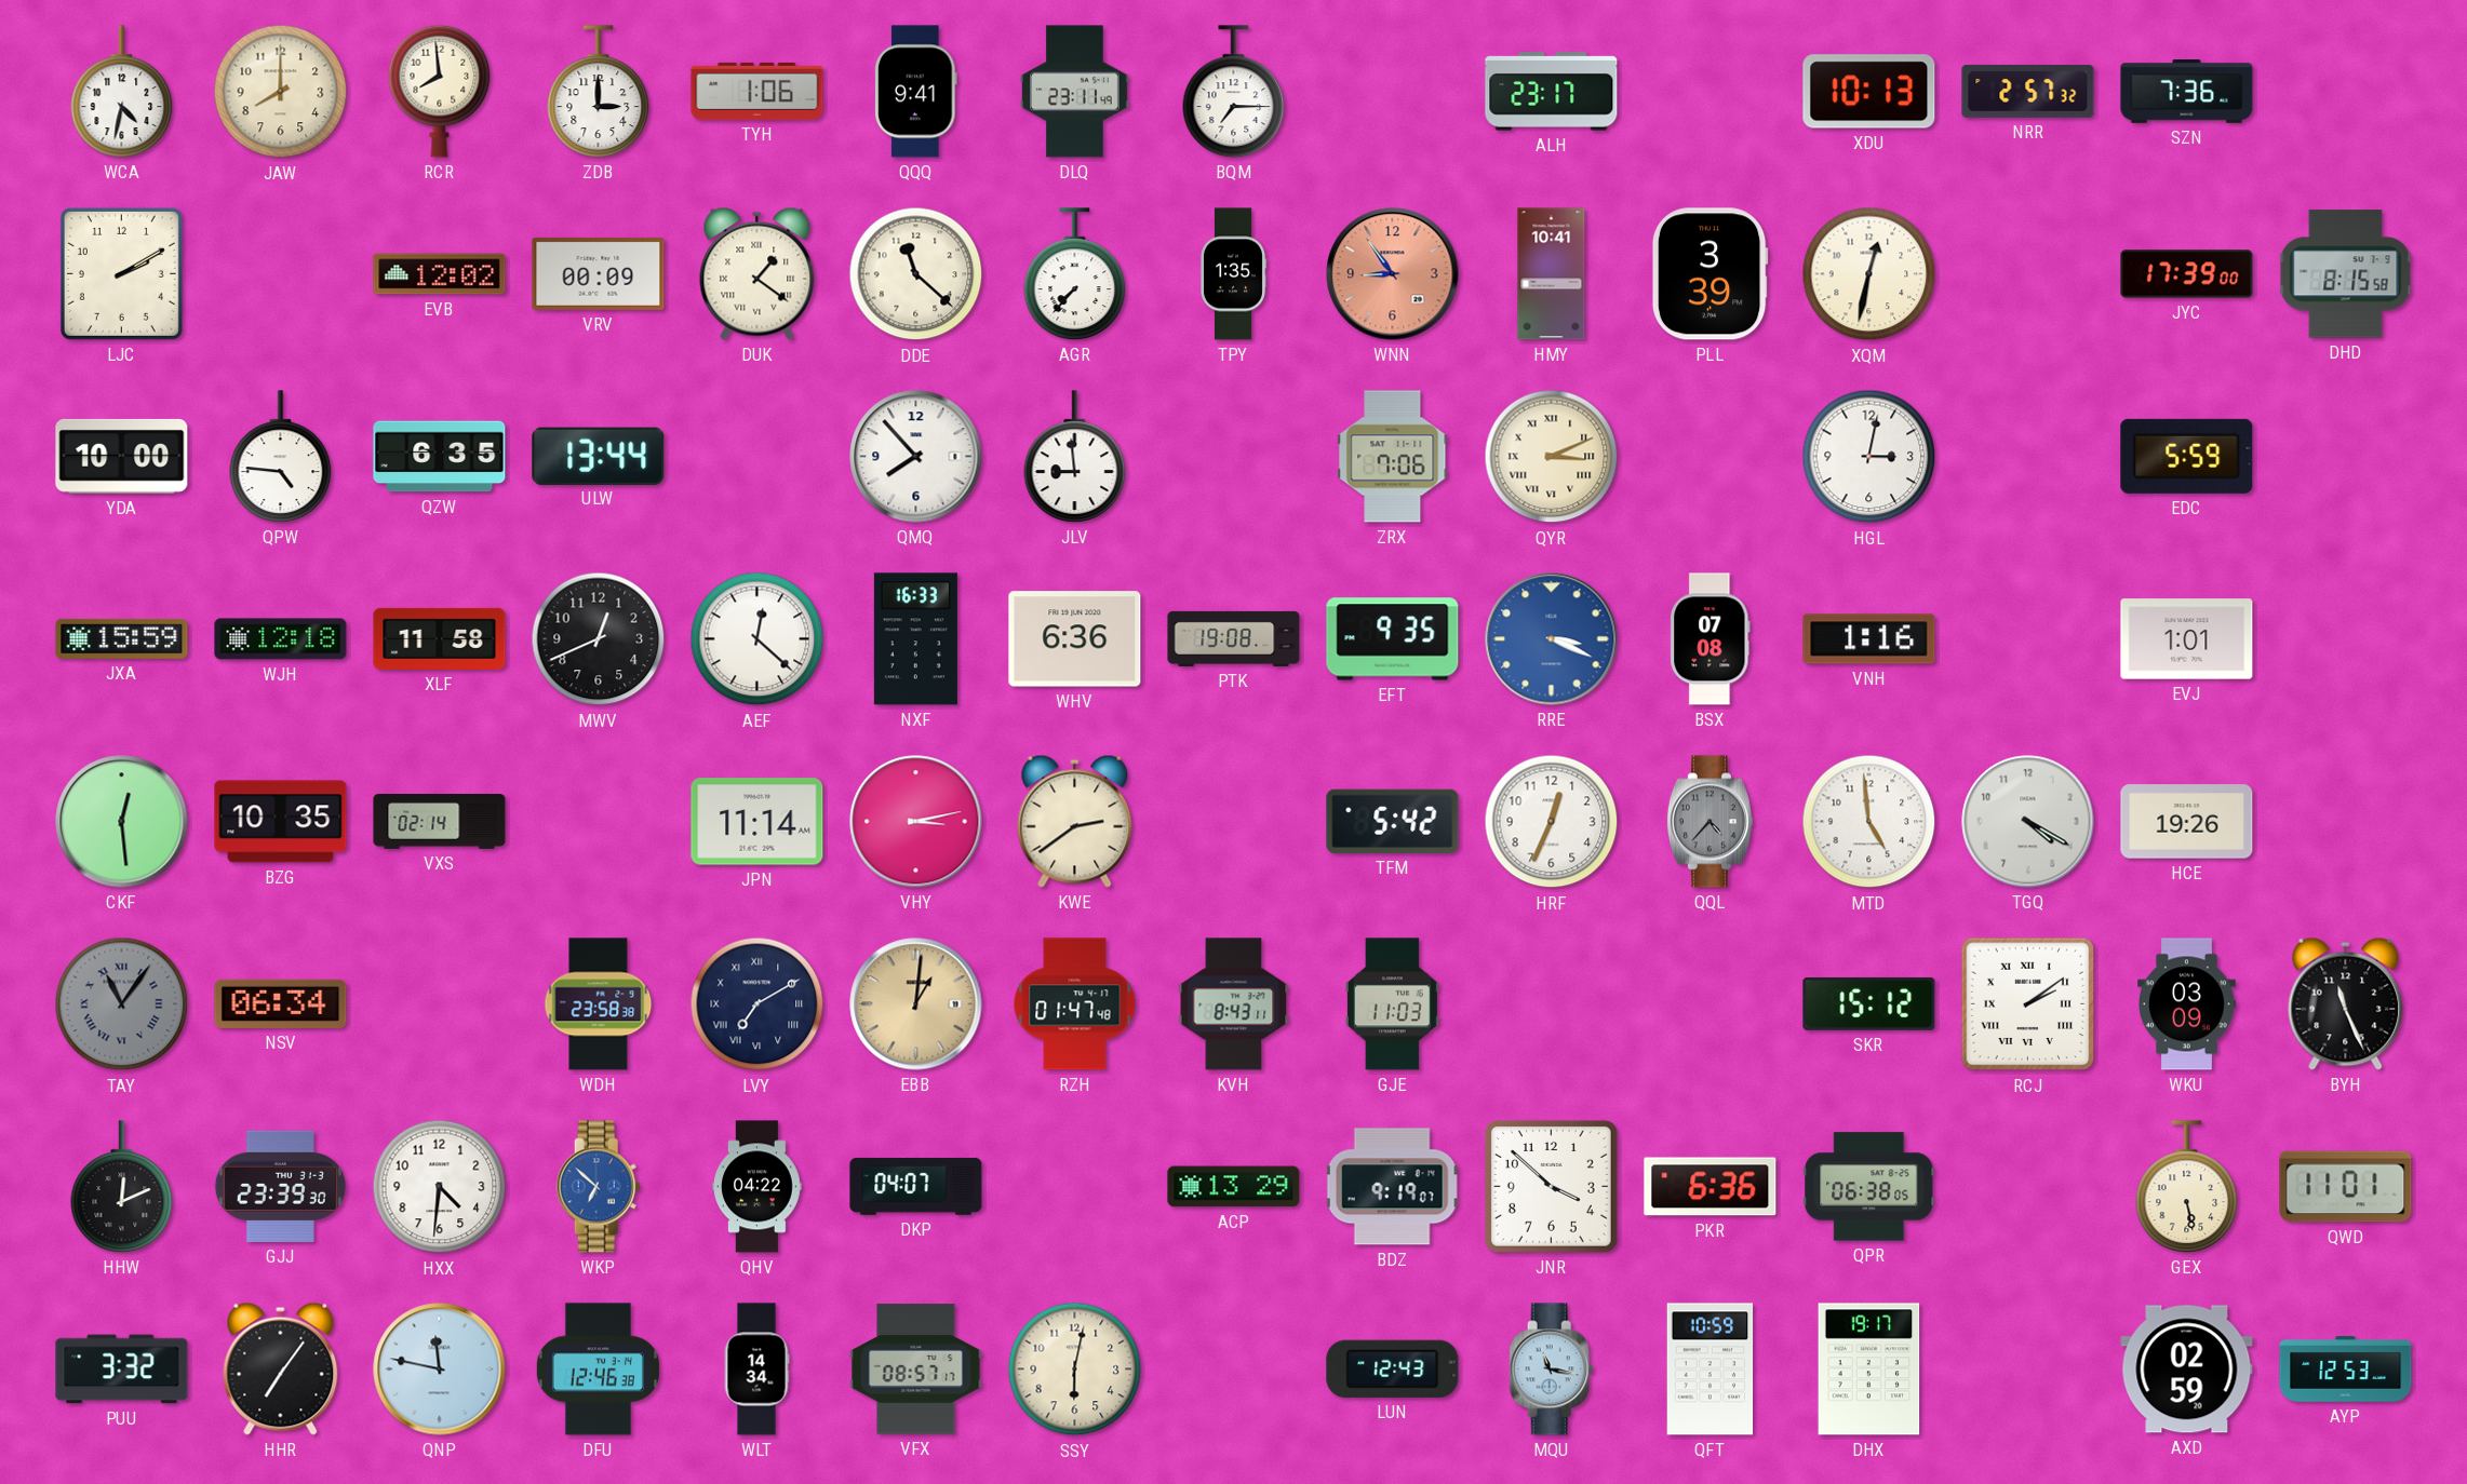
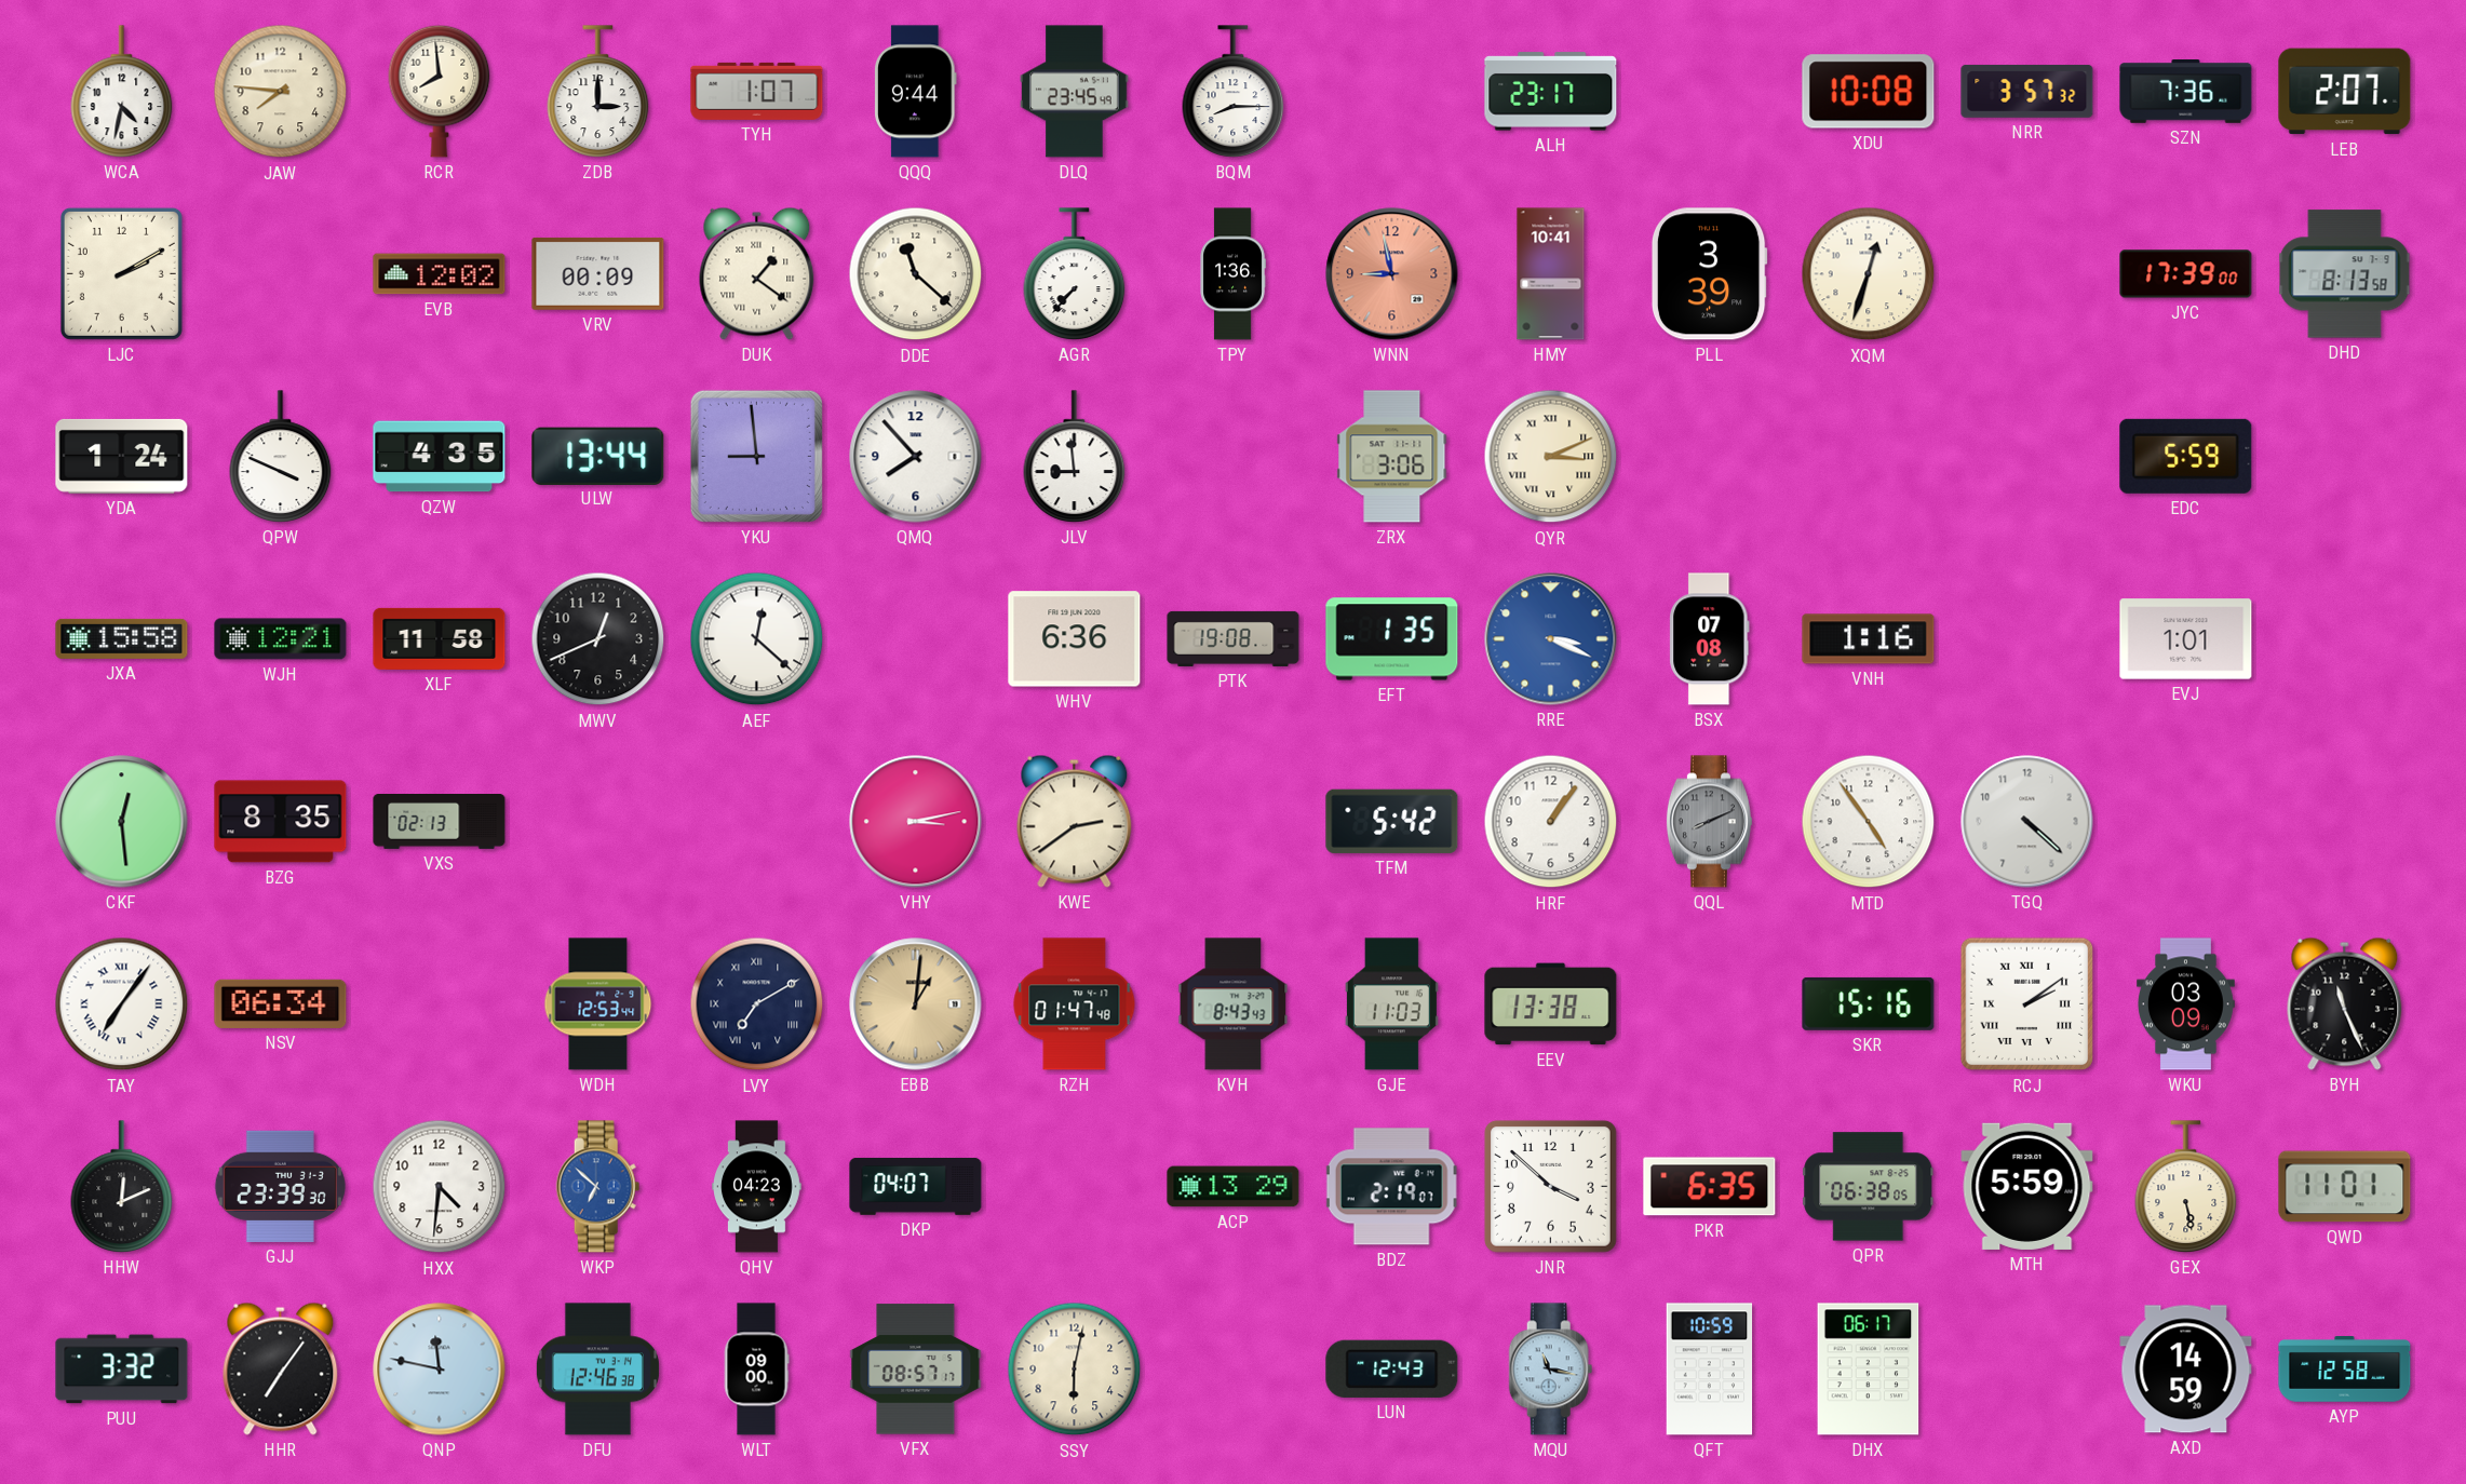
JAW: 8:00 -> 7:46 (281, 92)
TYH: 1:06 -> 1:07 (757, 91)
QQQ: 9:41 -> 9:44 (916, 92)
DLQ: 23:11 -> 23:45 (1075, 92)
BQM: 7:15 -> 8:15 (1234, 92)
XDU: 10:13 -> 10:08 (1869, 92)
NRR: 2:57 -> 3:57 (2027, 91)
LEB: none -> 2:07 (2345, 92)
TPY: 1:35 -> 1:36 (1232, 274)
WNN: 8:54 -> 8:58 (1392, 274)
XQM: 12:32 -> 12:33 (1869, 274)
DHD: 8:15 -> 8:13 (2345, 274)
YDA: 10:00 -> 1:24 (122, 456)
QPW: 4:46 -> 3:49 (281, 457)
QZW: 6:35 -> 4:35 (440, 457)
YKU: none -> 8:59 (756, 456)
ZRX: 7:06 -> 3:06 (1392, 457)
HGL: 3:02 -> none (1869, 457)
JXA: 15:59 -> 15:58 (122, 638)
WJH: 12:18 -> 12:21 (281, 639)
NXF: 16:33 -> none (915, 639)
EFT: 9:35 -> 1:35 (1392, 639)
BZG: 10:35 -> 8:35 (281, 822)
VXS: 02:14 -> 02:13 (440, 822)
JPN: 11:14 -> none (757, 822)
HRF: 12:34 -> 1:06 (1551, 822)
QQL: 4:37 -> 8:11 (1709, 822)
MTD: 4:59 -> 4:54 (1869, 822)
TGQ: 4:20 -> 4:22 (2027, 822)
HCE: 19:26 -> none (2187, 822)
TAY: 11:06 -> 7:06 (122, 1004)
TAY dial: grey -> white (122, 1004)
WDH: 23:58 -> 12:53 (598, 1004)
KVH: 8:43:11 -> 8:43:43 (1234, 1004)
EEV: none -> 13:38 (1551, 1004)
SKR: 15:12 -> 15:16 (1869, 1003)
QHV: 04:22 -> 04:23 (757, 1187)
BDZ: 9:19 -> 2:19 (1391, 1187)
PKR: 6:36 -> 6:35 (1710, 1187)
MTH: none -> 5:59 (2027, 1186)
WLT: 14:34 -> 09:00 (756, 1370)
DHX: 19:17 -> 06:17 (1869, 1370)
AXD: 02:59 -> 14:59 (2186, 1370)
AYP: 12:53 -> 12:58 (2345, 1370)
